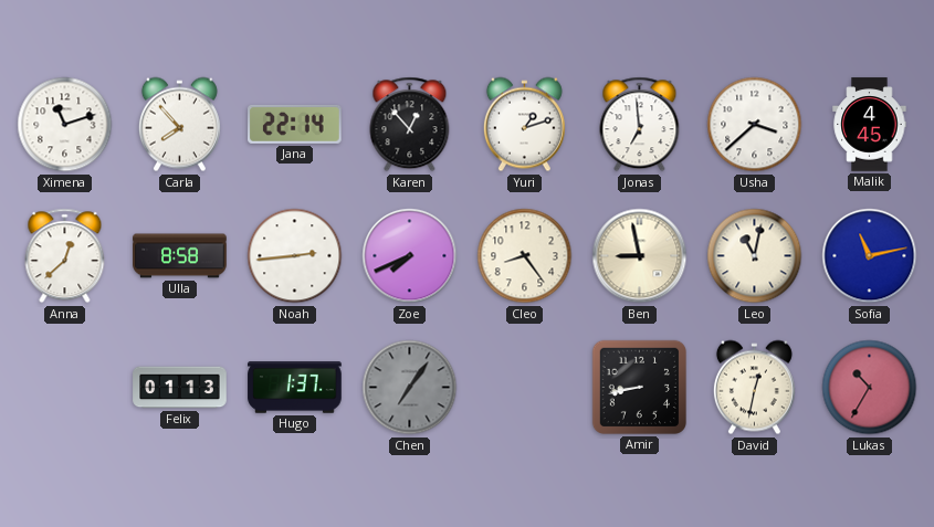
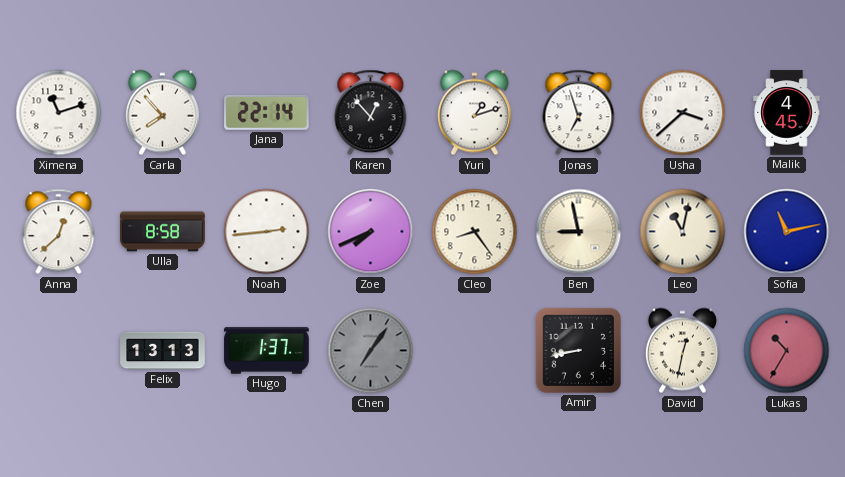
Jonas: 6:59 -> 6:57 (579, 113)
Felix: 01:13 -> 13:13 (163, 351)
